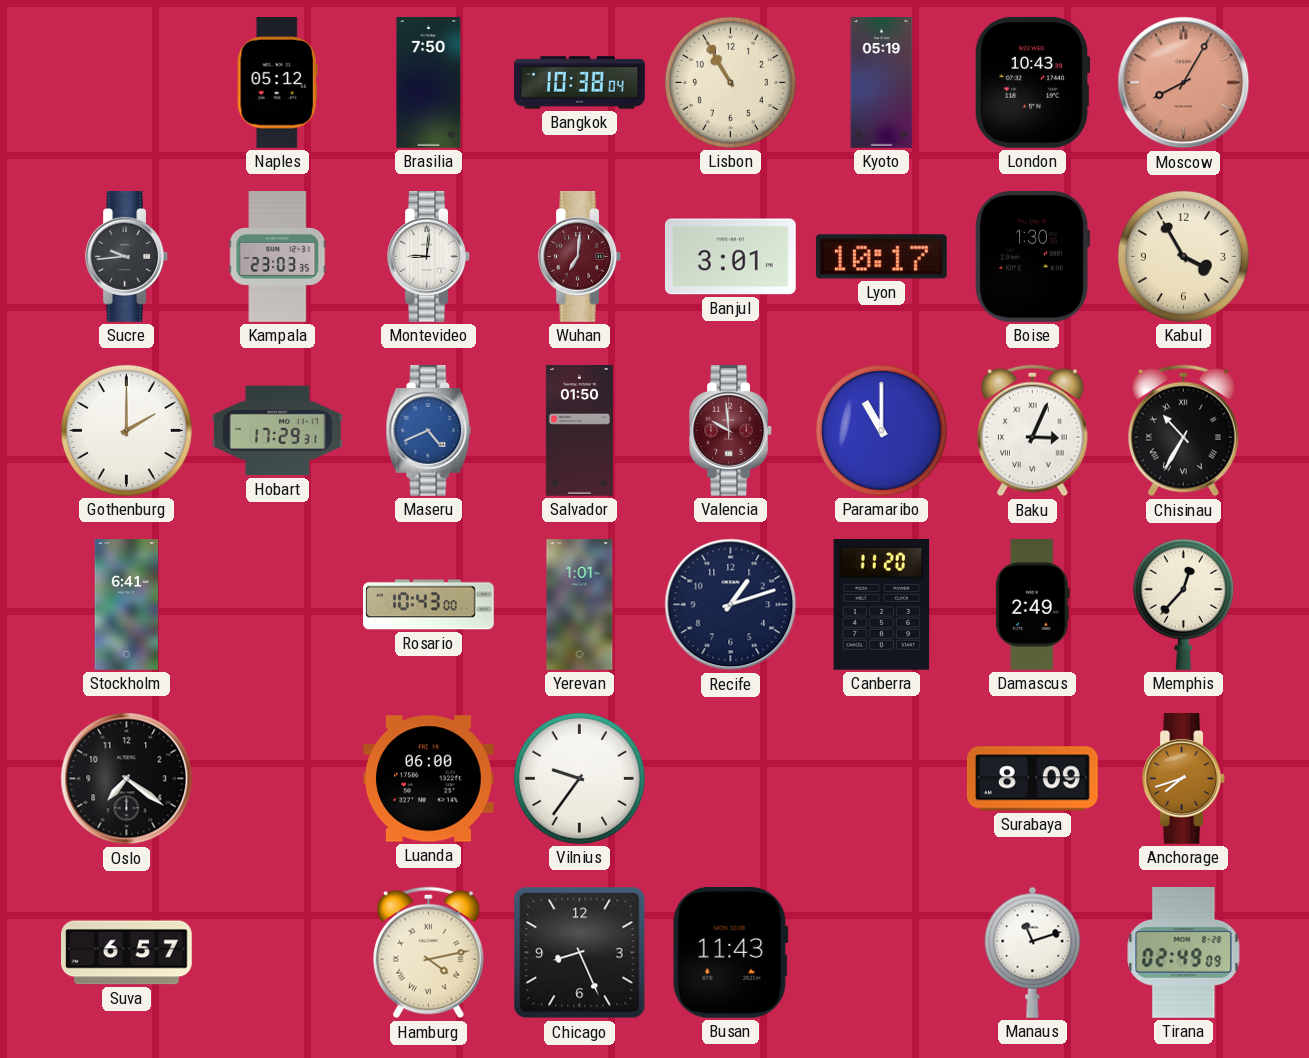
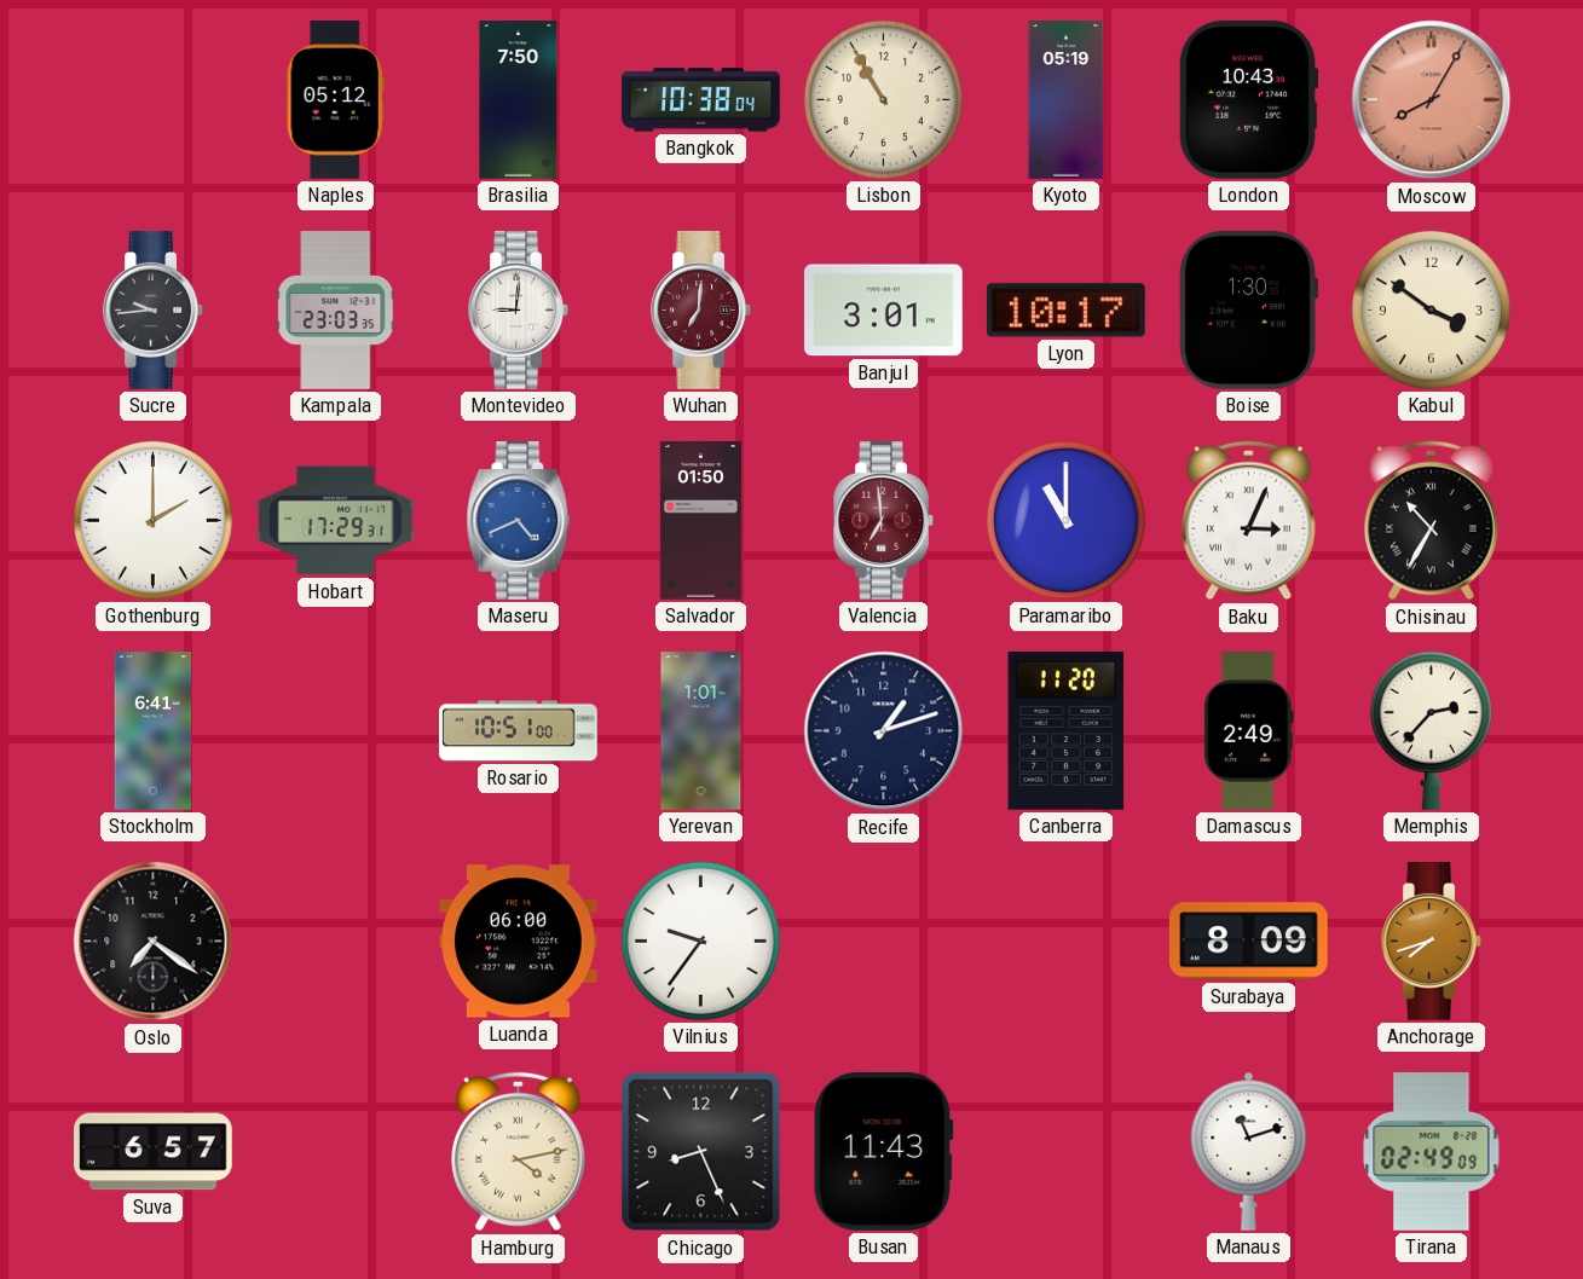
Kabul: 3:55 -> 3:51 (1431, 309)
Valencia: 9:59 -> 6:59 (883, 521)
Rosario: 10:43 -> 10:51 (519, 731)
Memphis: 12:37 -> 2:37 (1431, 730)
